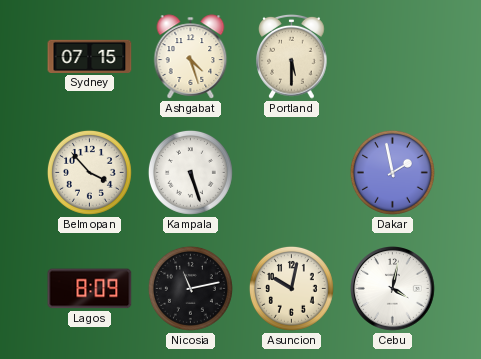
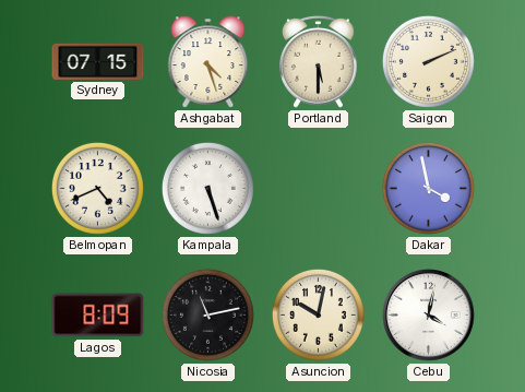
Saigon: none -> 2:11 (428, 61)
Belmopan: 3:53 -> 4:41 (97, 188)
Dakar: 1:58 -> 3:58 (428, 188)
